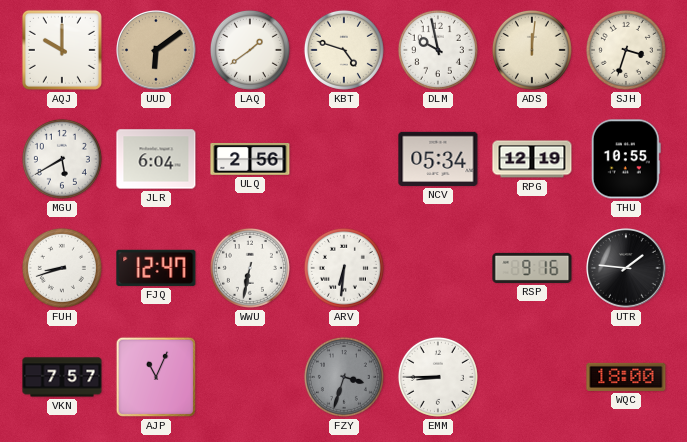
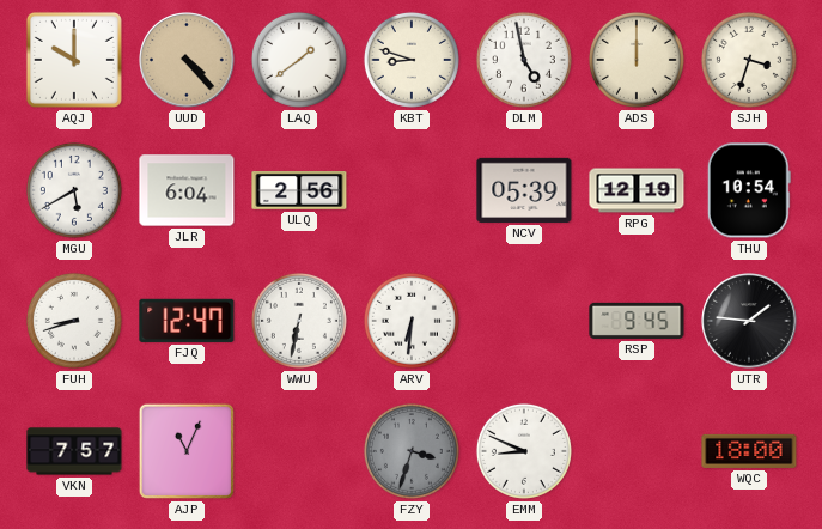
UUD: 6:09 -> 4:23 (187, 60)
KBT: 4:48 -> 8:48 (412, 60)
DLM: 9:58 -> 4:58 (524, 60)
ADS: 12:01 -> 12:00 (637, 60)
NCV: 05:34 -> 05:39 (524, 190)
THU: 10:55 -> 10:54 (749, 190)
RSP: 9:16 -> 9:45 (637, 321)
EMM: 8:45 -> 8:49 (524, 451)
